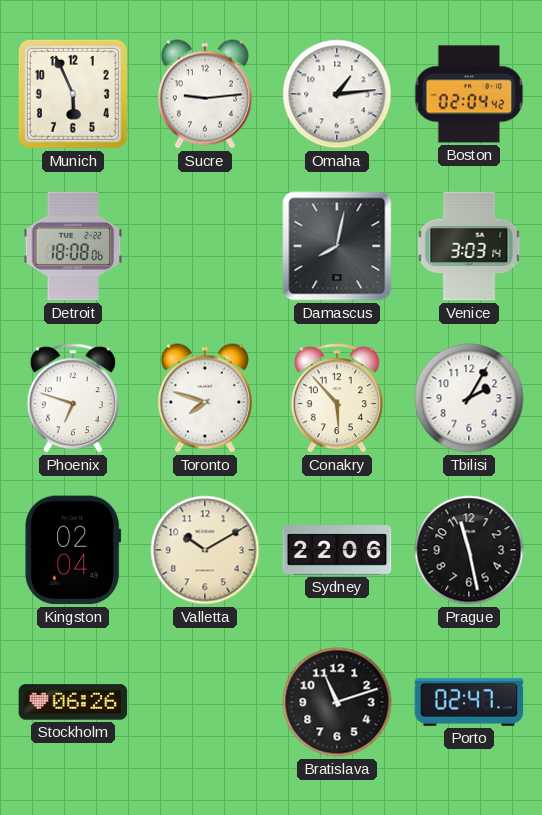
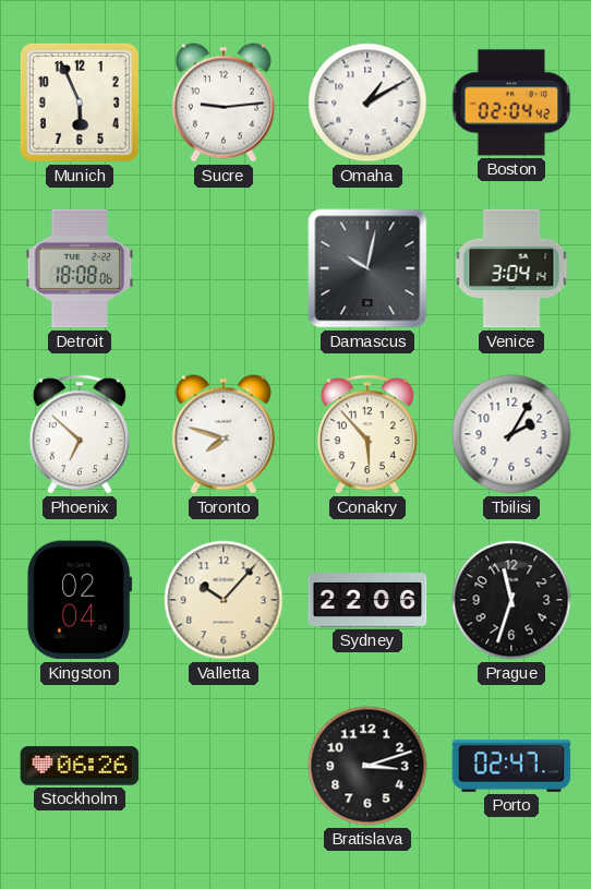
Omaha: 1:14 -> 1:10 (367, 103)
Damascus: 8:02 -> 10:02 (367, 268)
Venice: 3:03 -> 3:04 (511, 268)
Phoenix: 6:48 -> 6:52 (80, 434)
Valletta: 10:10 -> 10:07 (224, 600)
Prague: 11:28 -> 11:33 (511, 600)
Bratislava: 11:12 -> 3:12 (367, 766)
